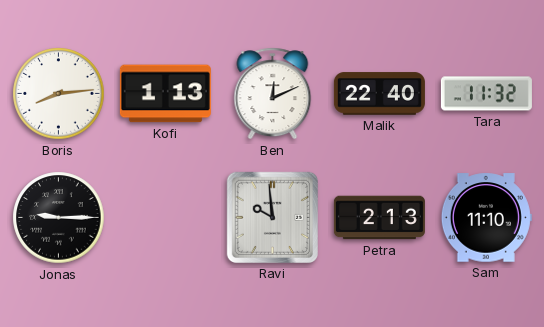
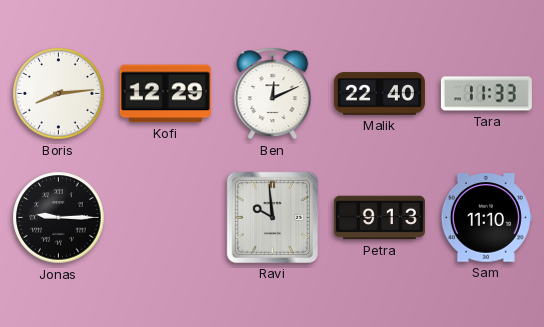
Kofi: 1:13 -> 12:29 (165, 94)
Tara: 11:32 -> 11:33 (486, 94)
Petra: 2:13 -> 9:13 (379, 218)
